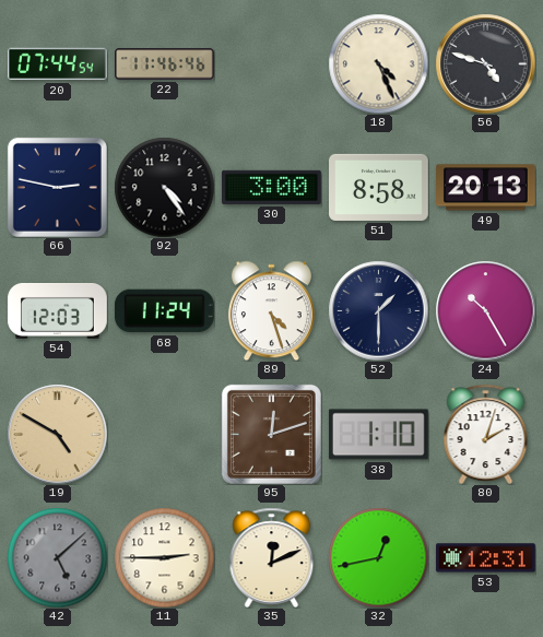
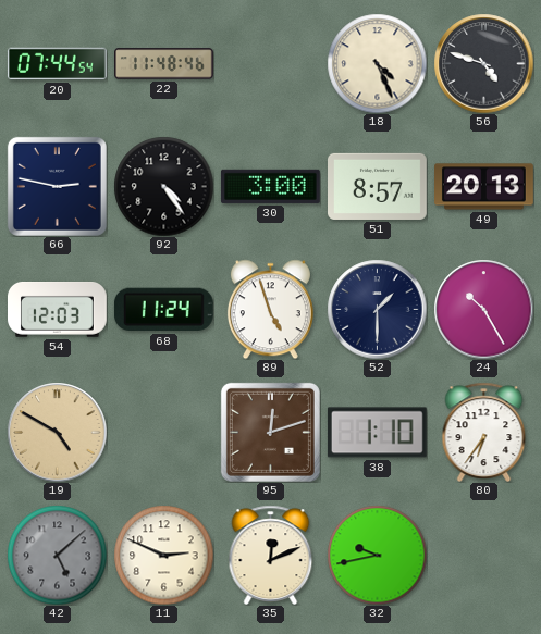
22: 11:46 -> 11:48 (164, 64)
51: 8:58 -> 8:57 (378, 186)
89: 4:27 -> 4:57 (270, 309)
80: 2:03 -> 6:36 (484, 432)
11: 2:45 -> 2:49 (163, 555)
32: 12:43 -> 9:43 (377, 555)
53: 12:31 -> none (485, 558)
